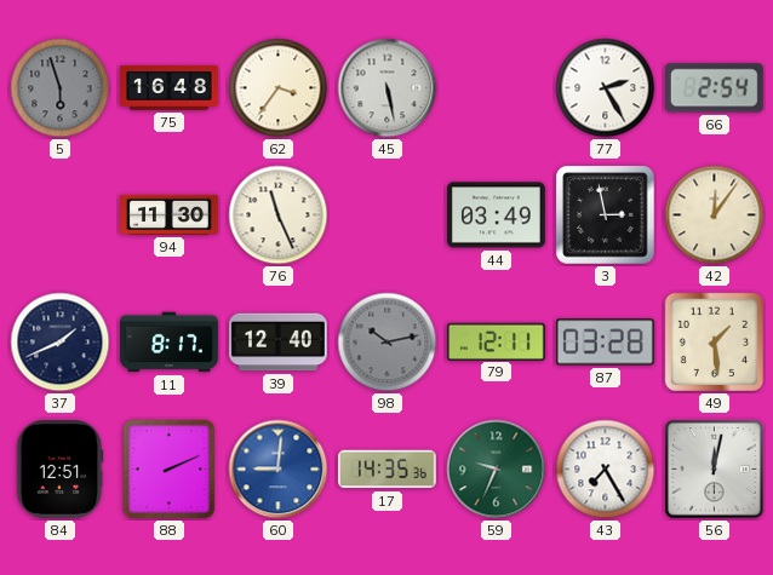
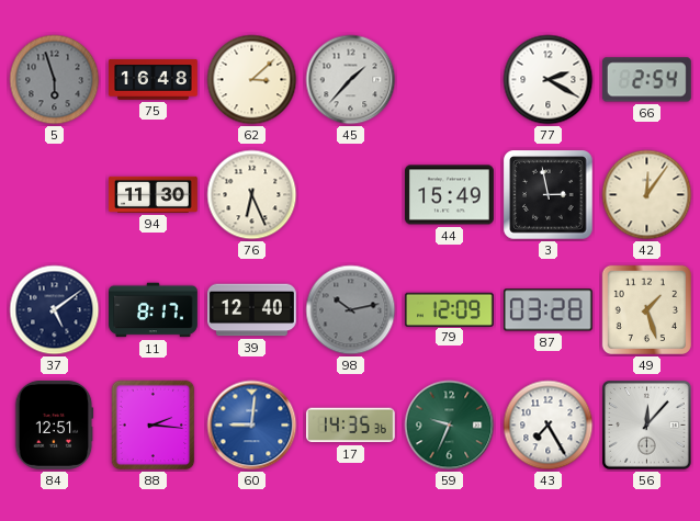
62: 3:36 -> 3:08 (252, 80)
45: 5:28 -> 1:37 (351, 80)
77: 2:25 -> 2:20 (549, 80)
76: 11:26 -> 6:26 (252, 195)
44: 03:49 -> 15:49 (450, 195)
37: 1:41 -> 5:09 (55, 310)
79: 12:11 -> 12:09 (449, 309)
49: 1:29 -> 1:27 (646, 309)
88: 2:11 -> 2:16 (154, 426)
56: 12:02 -> 12:07 (647, 426)
